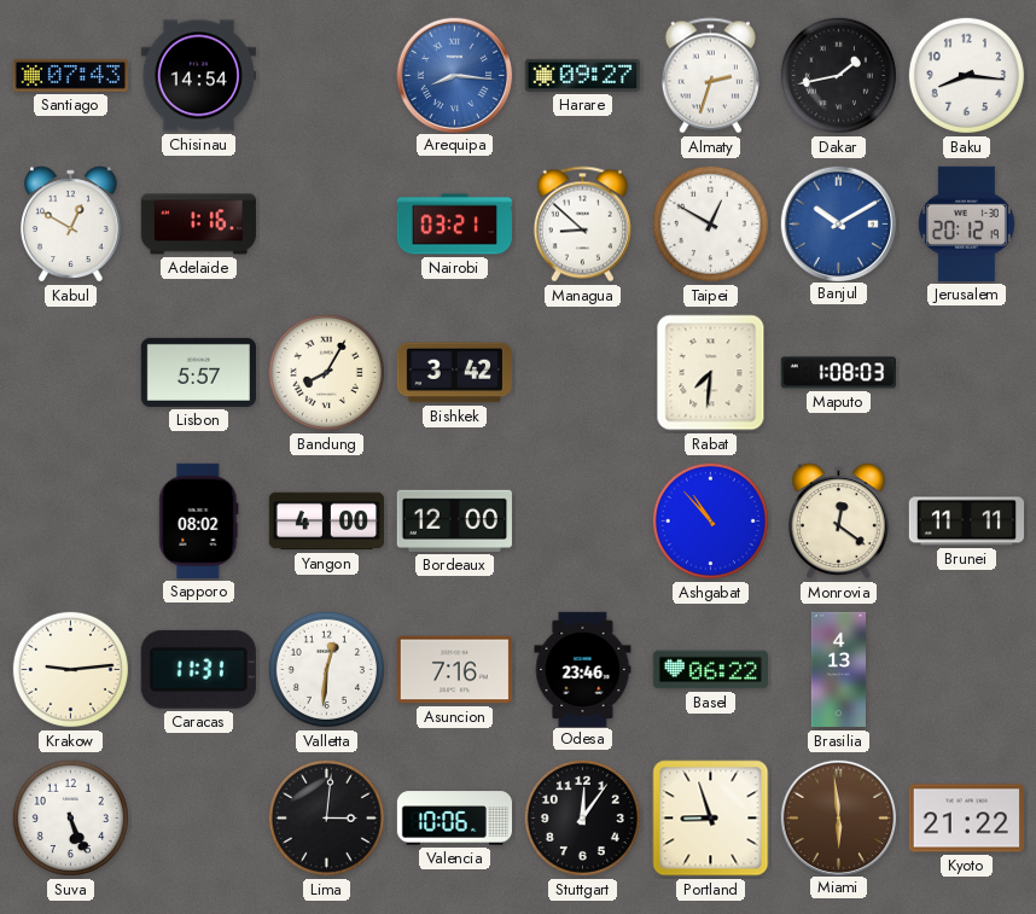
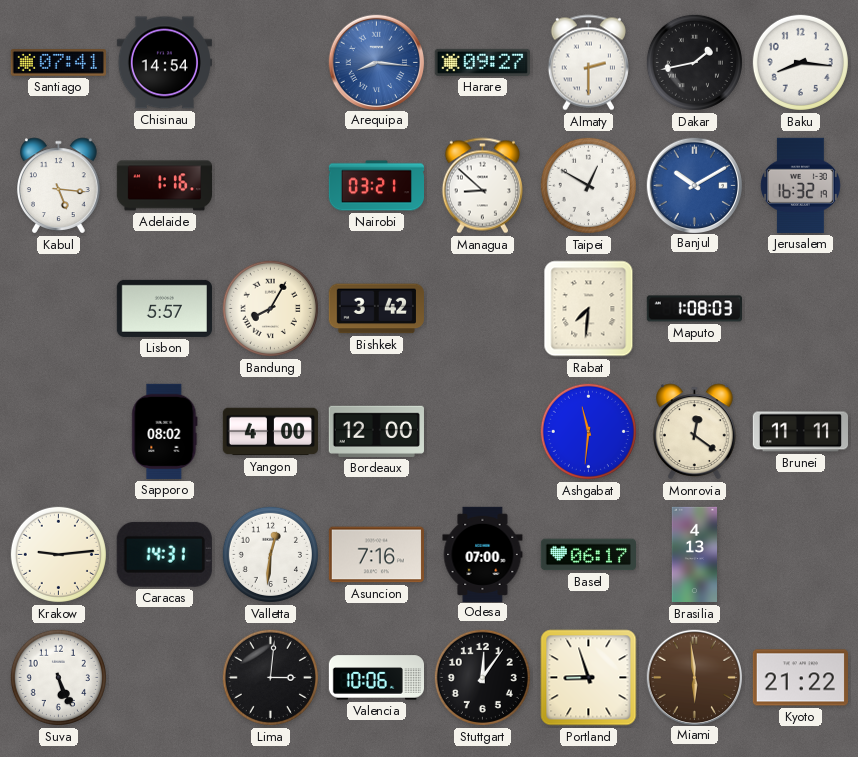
Santiago: 07:43 -> 07:41 (58, 63)
Almaty: 2:33 -> 2:30 (588, 63)
Kabul: 12:50 -> 5:16 (59, 186)
Jerusalem: 20:12 -> 16:32 (800, 185)
Ashgabat: 10:53 -> 11:31 (588, 431)
Caracas: 11:31 -> 14:31 (164, 554)
Odesa: 23:46 -> 07:00 (483, 554)
Basel: 06:22 -> 06:17 (588, 555)
